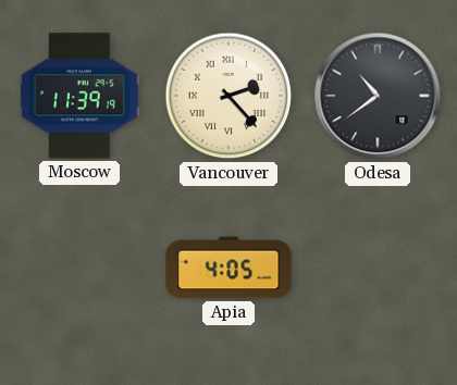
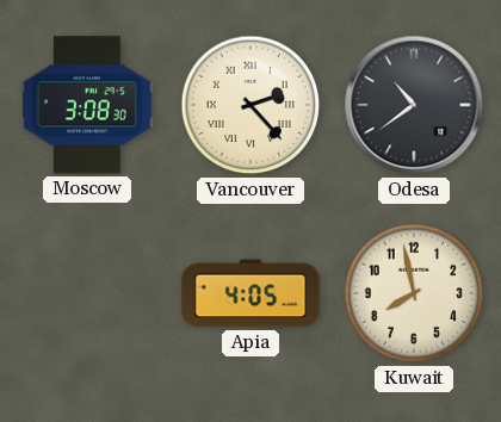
Moscow: 11:39 -> 3:08 (87, 105)
Kuwait: none -> 7:58 (414, 293)
